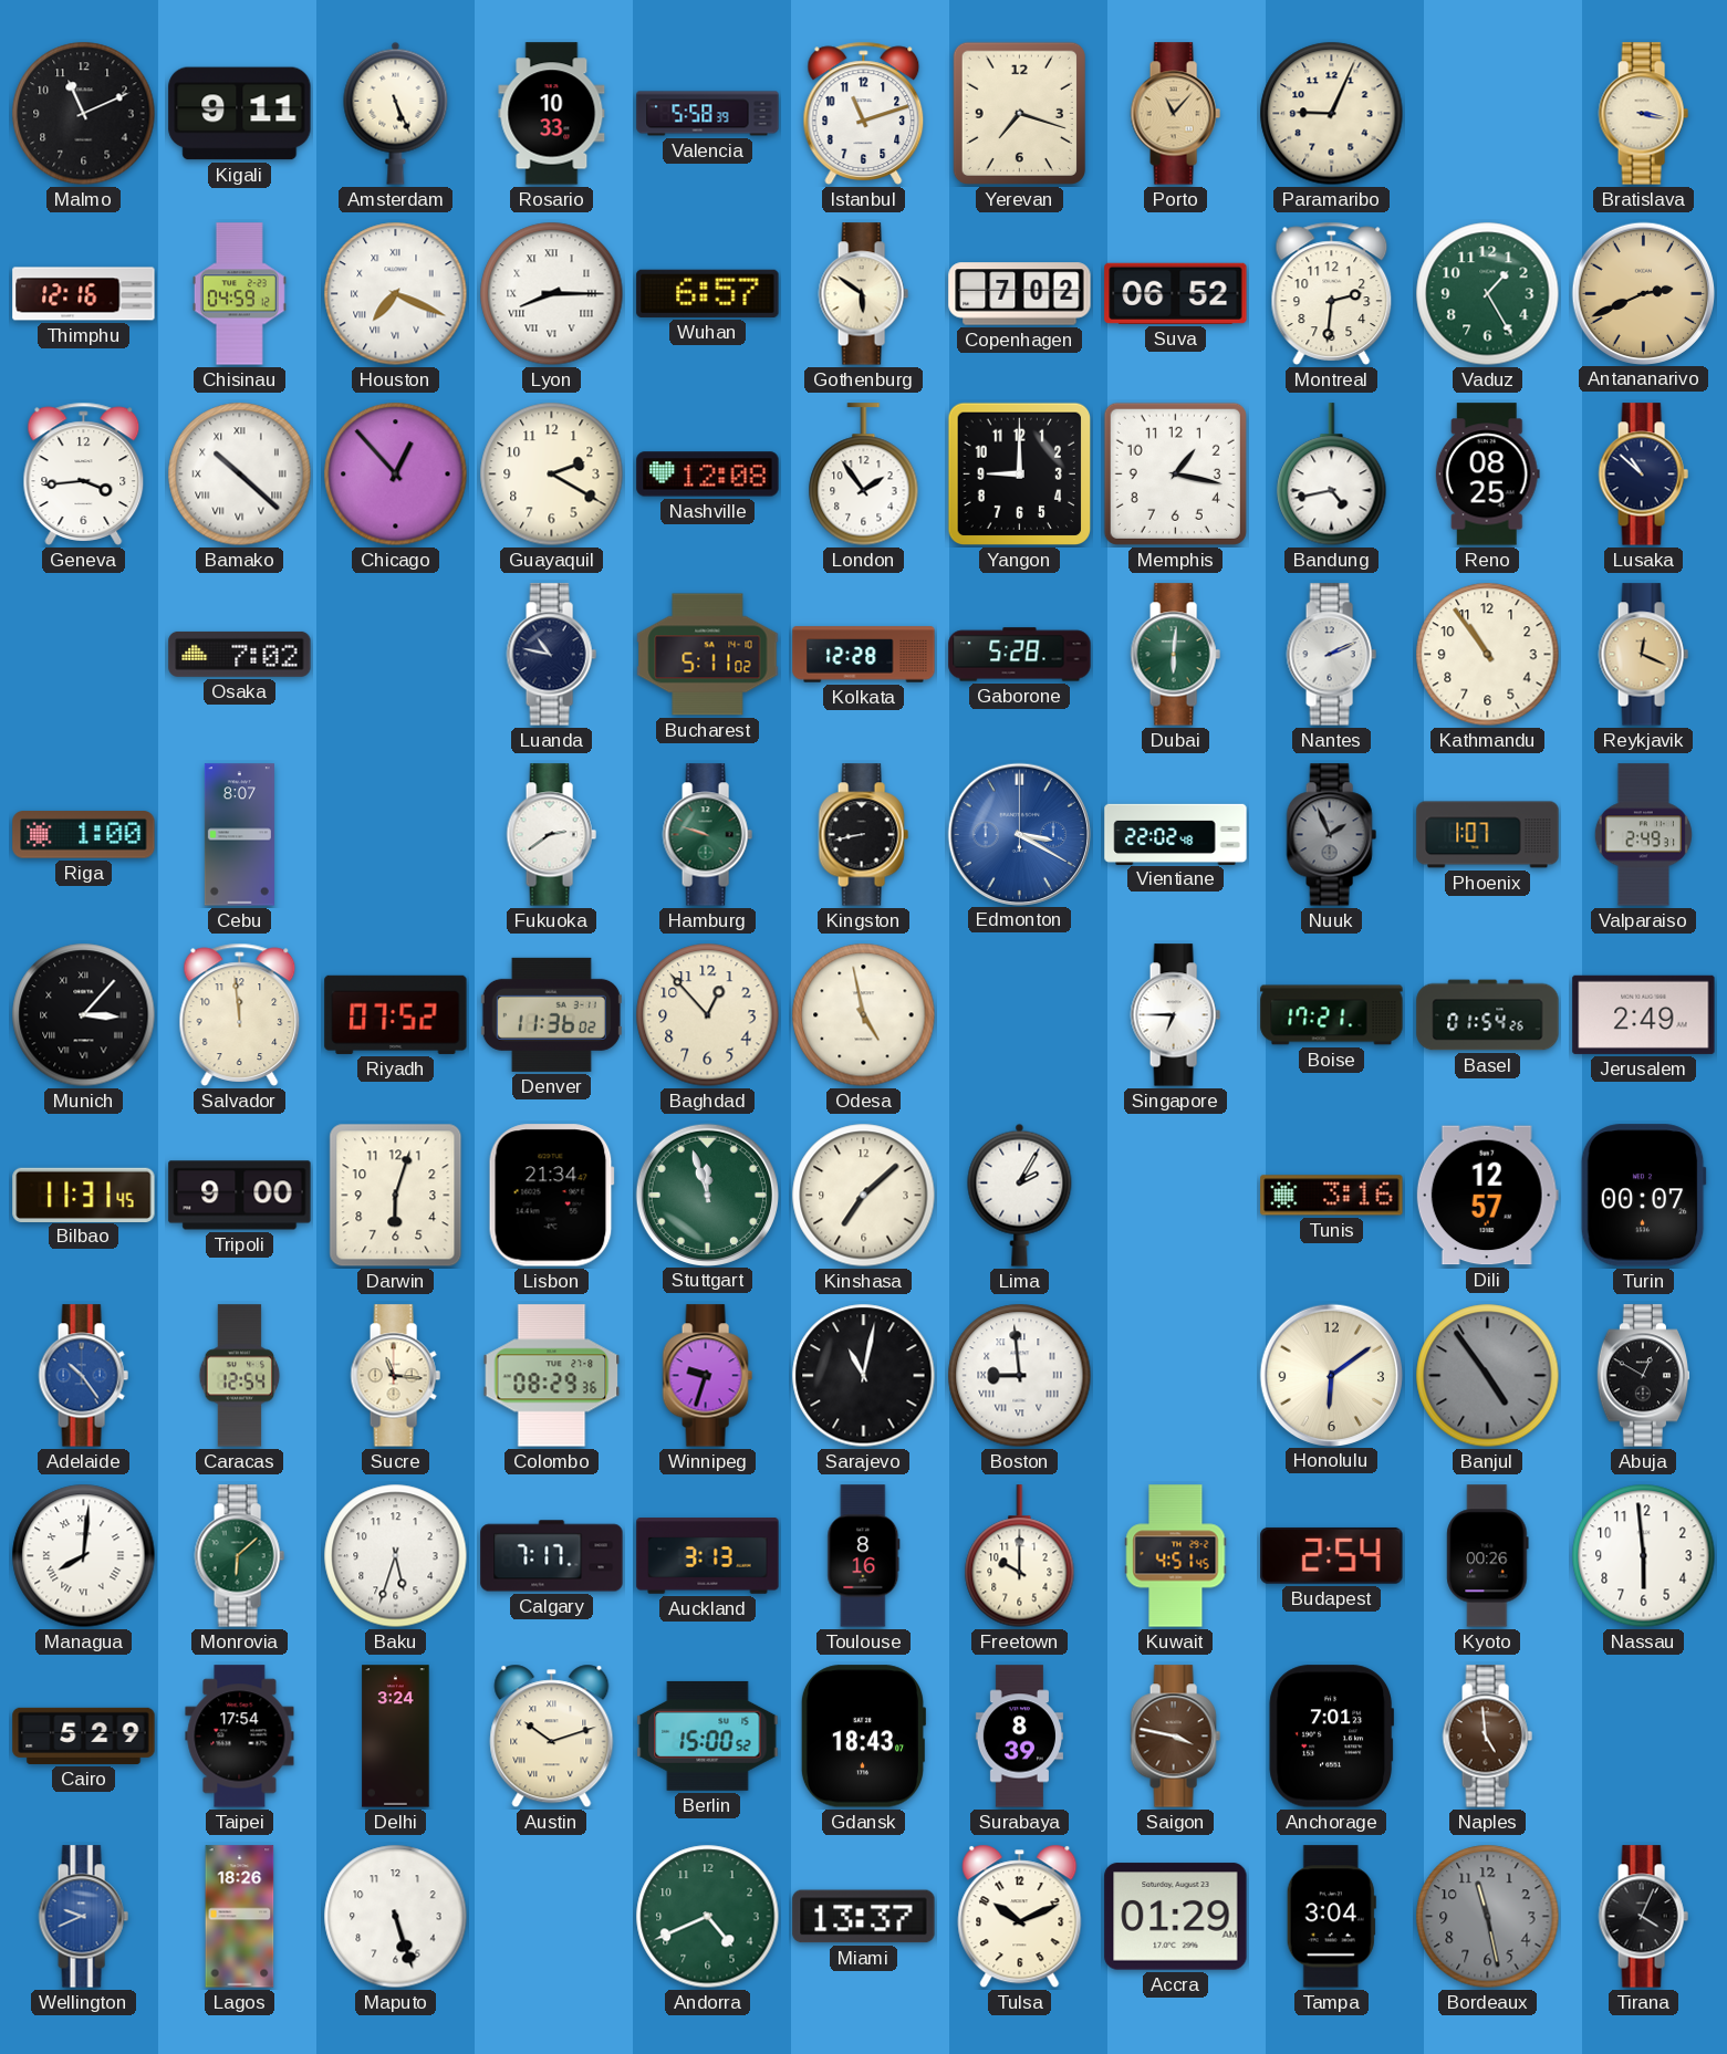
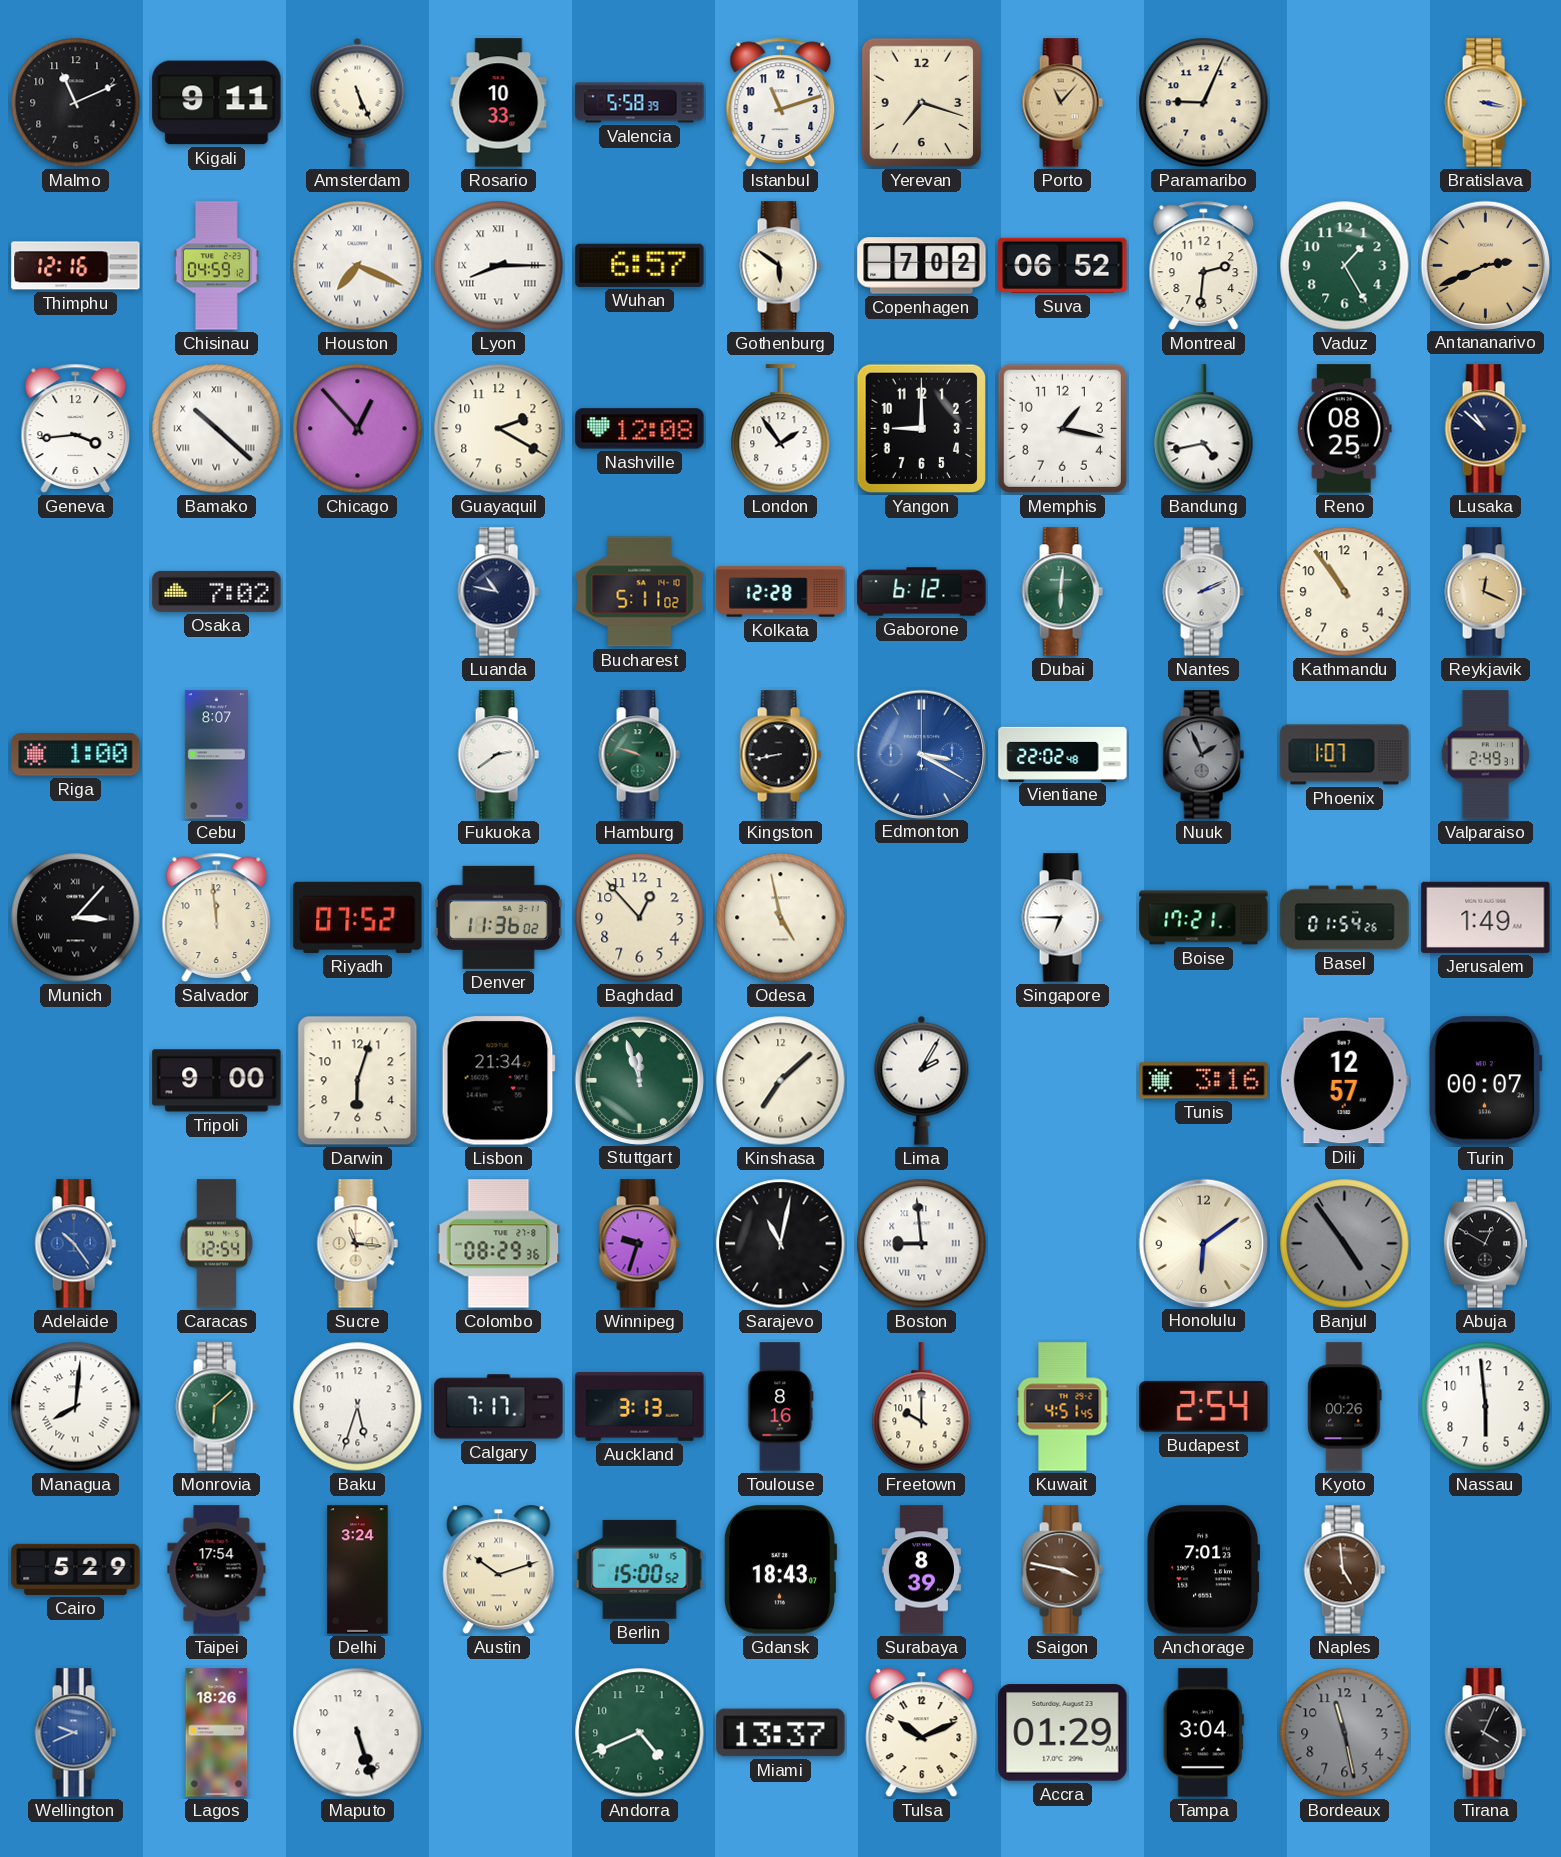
Gaborone: 5:28 -> 6:12 (922, 592)
Jerusalem: 2:49 -> 1:49 (1486, 917)
Bilbao: 11:31 -> none (84, 1195)
